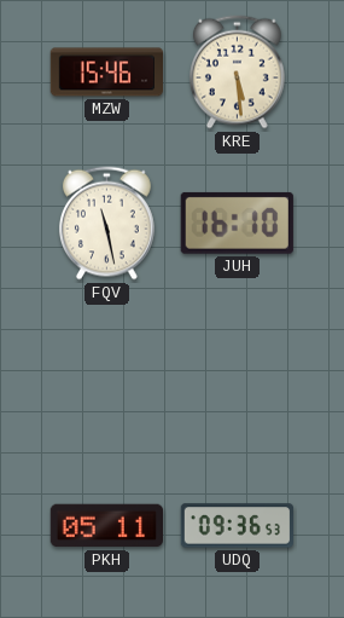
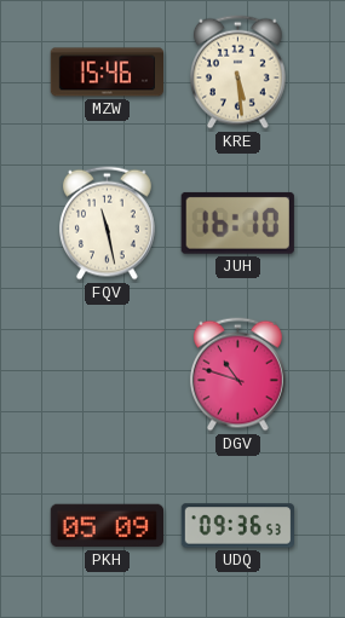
DGV: none -> 10:48 (237, 375)
PKH: 05:11 -> 05:09 (107, 526)
